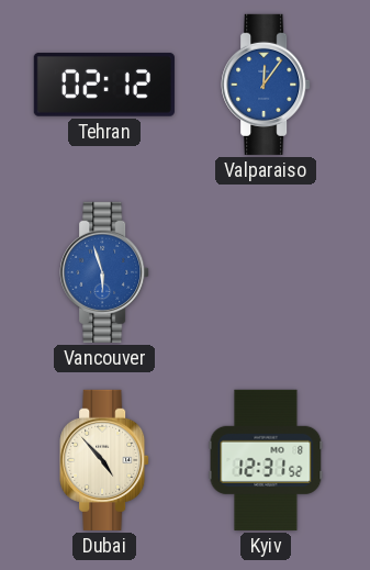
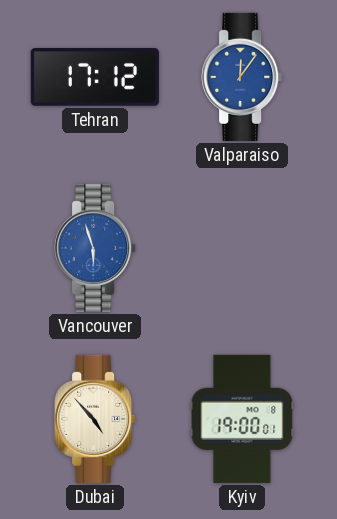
Tehran: 02:12 -> 17:12 (95, 77)
Kyiv: 12:31 -> 19:00 (242, 419)
